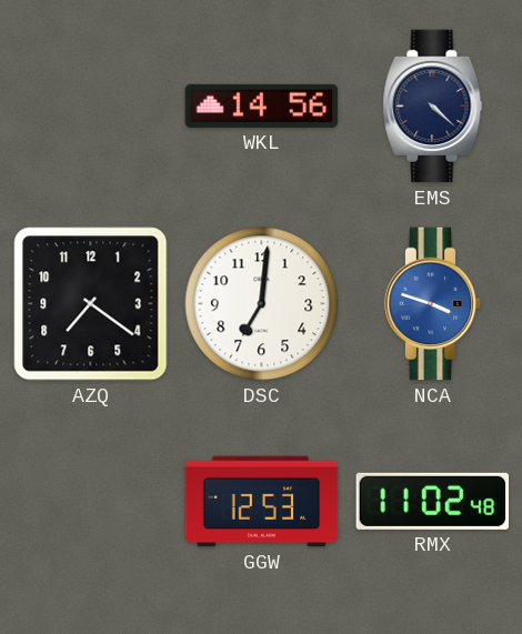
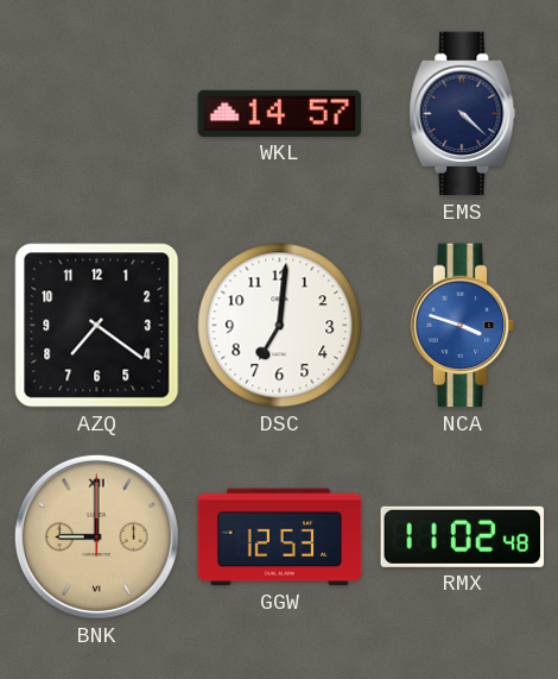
WKL: 14:56 -> 14:57 (280, 113)
BNK: none -> 9:00 (96, 536)
